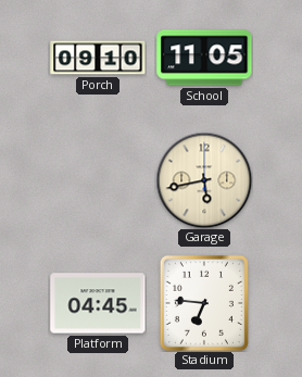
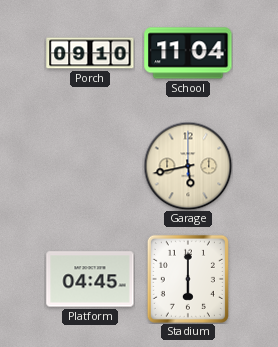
School: 11:05 -> 11:04 (188, 53)
Stadium: 6:46 -> 6:00 (188, 279)
